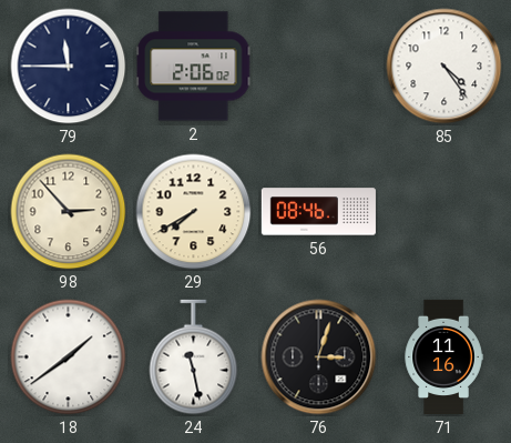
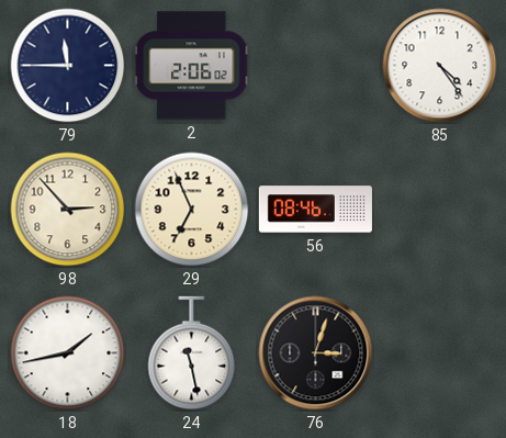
29: 7:40 -> 6:56 (192, 210)
18: 1:39 -> 1:43 (68, 353)
71: 11:16 -> none (443, 356)
